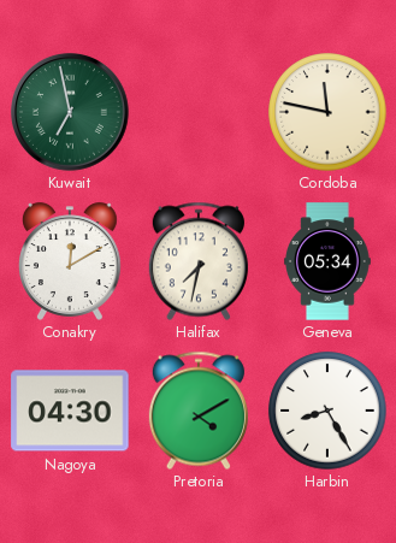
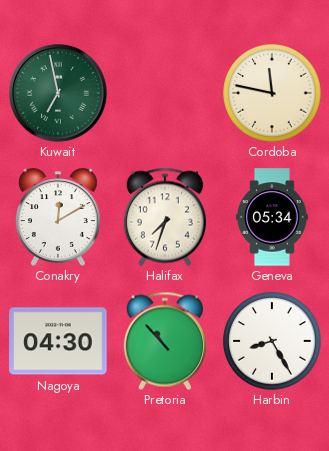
Halifax: 7:32 -> 7:33 (165, 217)
Pretoria: 4:10 -> 10:53 (165, 341)
